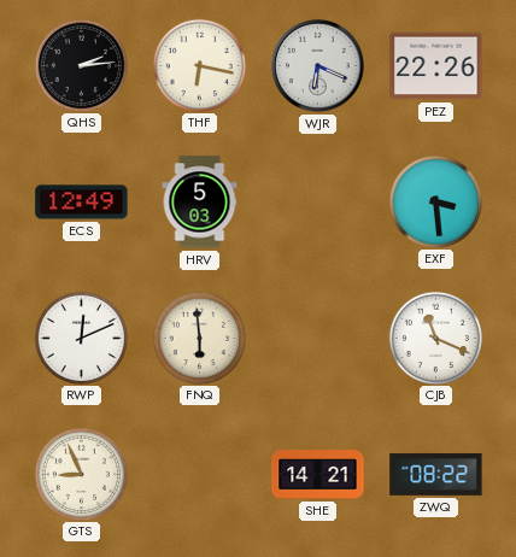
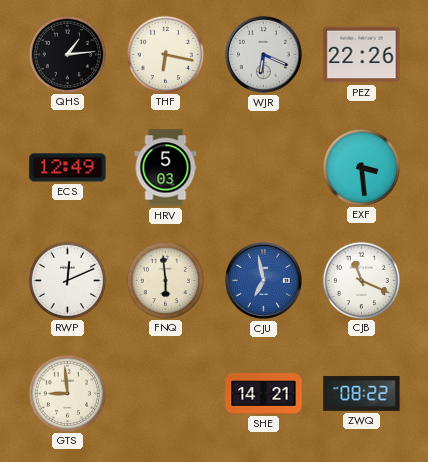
QHS: 2:14 -> 1:14 (67, 54)
CJU: none -> 6:58 (263, 280)
GTS: 8:56 -> 8:59 (67, 393)
